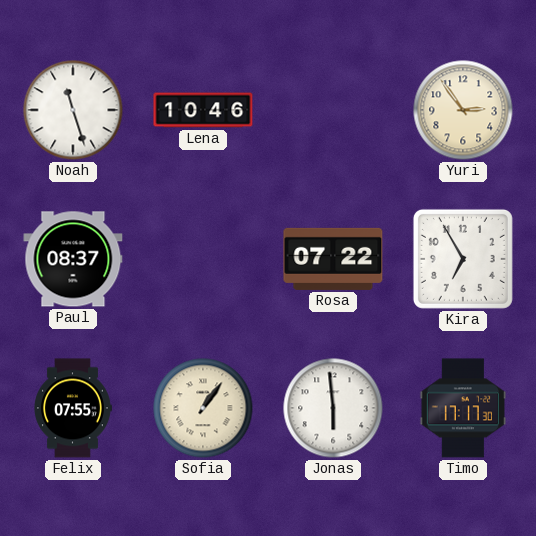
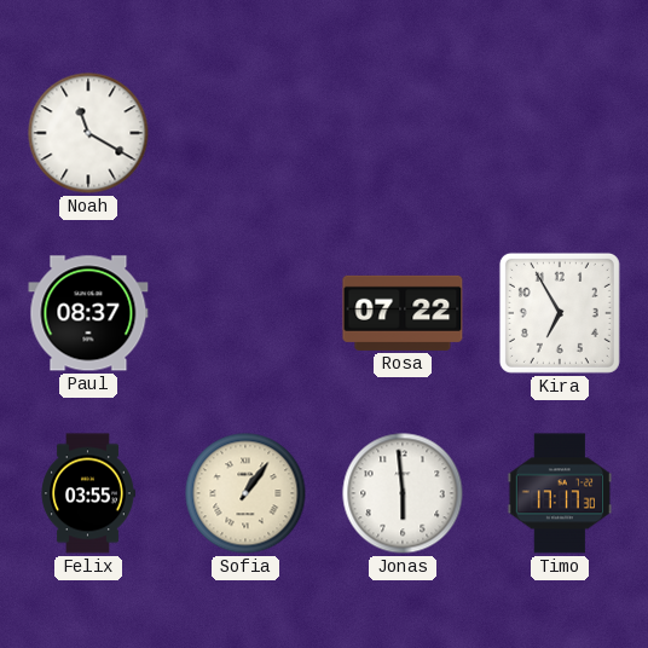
Noah: 11:27 -> 11:20 (88, 133)
Lena: 10:46 -> none (203, 110)
Yuri: 2:54 -> none (463, 110)
Felix: 07:55 -> 03:55 (88, 493)
